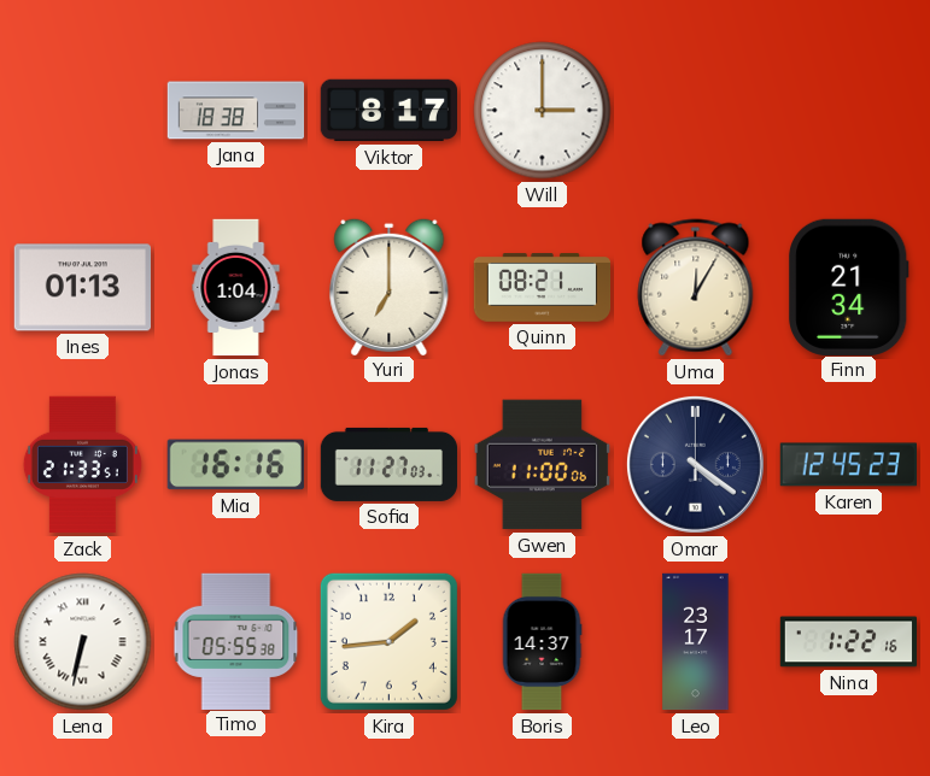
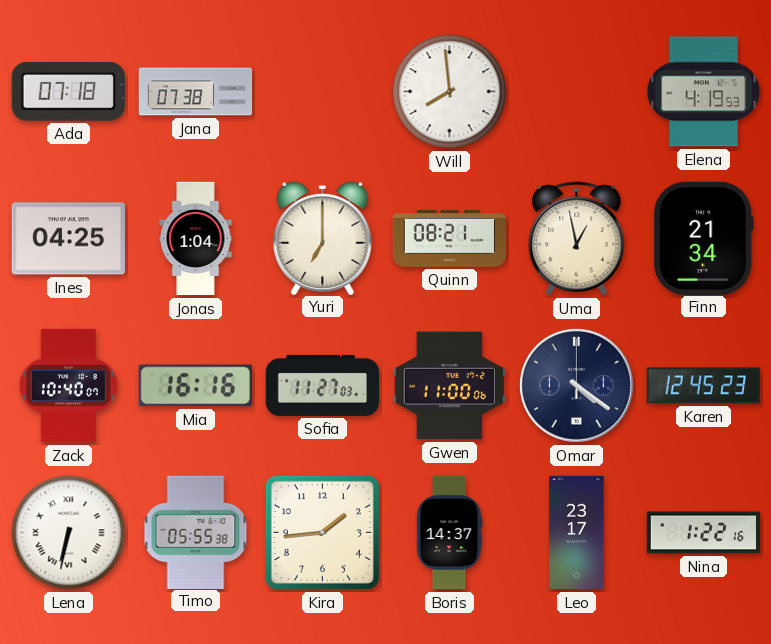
Ada: none -> 07:18 (68, 92)
Jana: 18:38 -> 07:38 (196, 92)
Viktor: 8:17 -> none (388, 111)
Will: 3:00 -> 7:59 (450, 92)
Elena: none -> 4:19 (704, 92)
Ines: 01:13 -> 04:25 (68, 239)
Uma: 12:05 -> 12:58 (577, 239)
Zack: 21:33 -> 10:40 (68, 386)
